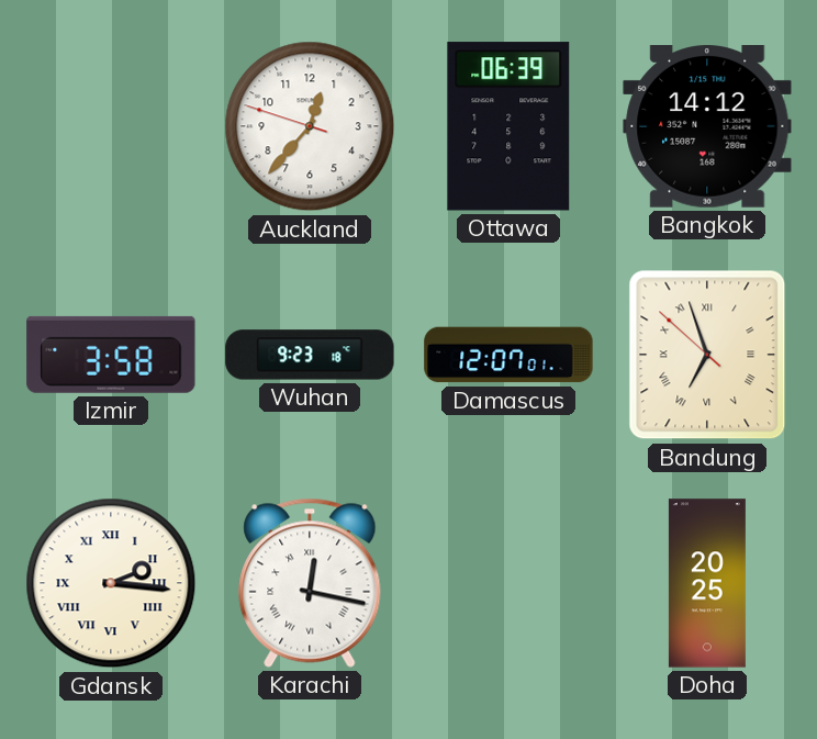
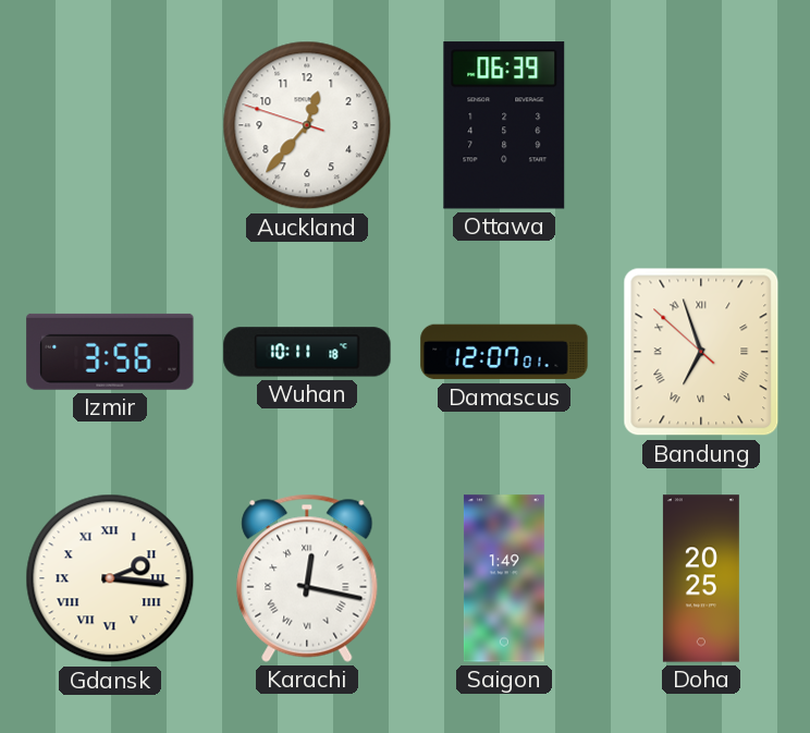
Bangkok: 14:12 -> none (707, 127)
Izmir: 3:58 -> 3:56 (110, 352)
Wuhan: 9:23 -> 10:11 (307, 352)
Saigon: none -> 1:49 (504, 578)
